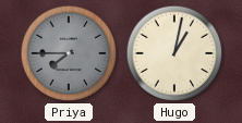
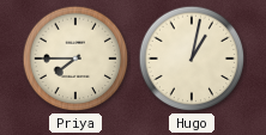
Priya dial: grey -> cream (75, 59)
